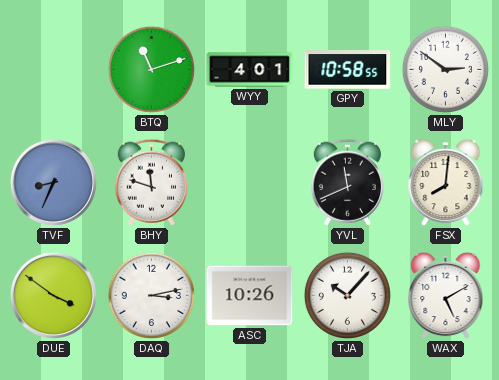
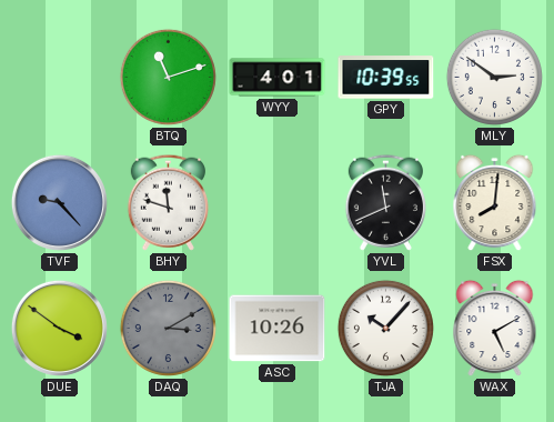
GPY: 10:58 -> 10:39 (386, 78)
TVF: 8:34 -> 9:23 (59, 202)
DAQ: 3:13 -> 3:10 (168, 328)
DAQ dial: white -> grey (168, 328)
